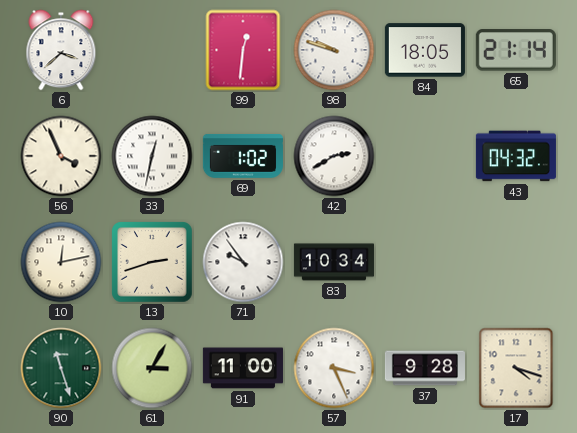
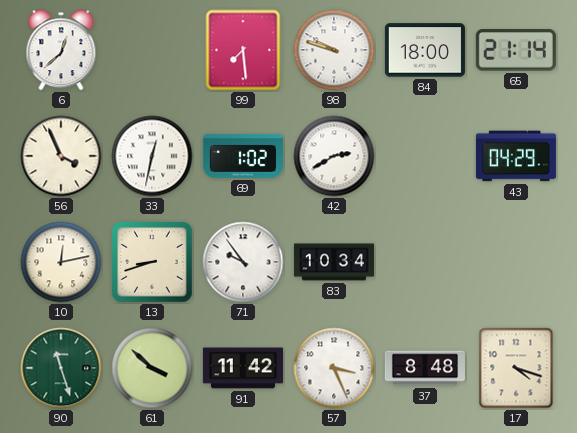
6: 3:38 -> 12:38 (61, 50)
99: 12:31 -> 7:29 (243, 50)
84: 18:05 -> 18:00 (425, 50)
43: 04:32 -> 04:29 (516, 156)
13: 2:42 -> 8:42 (152, 262)
61: 3:05 -> 3:52 (152, 368)
91: 11:00 -> 11:42 (243, 368)
37: 9:28 -> 8:48 (425, 368)
